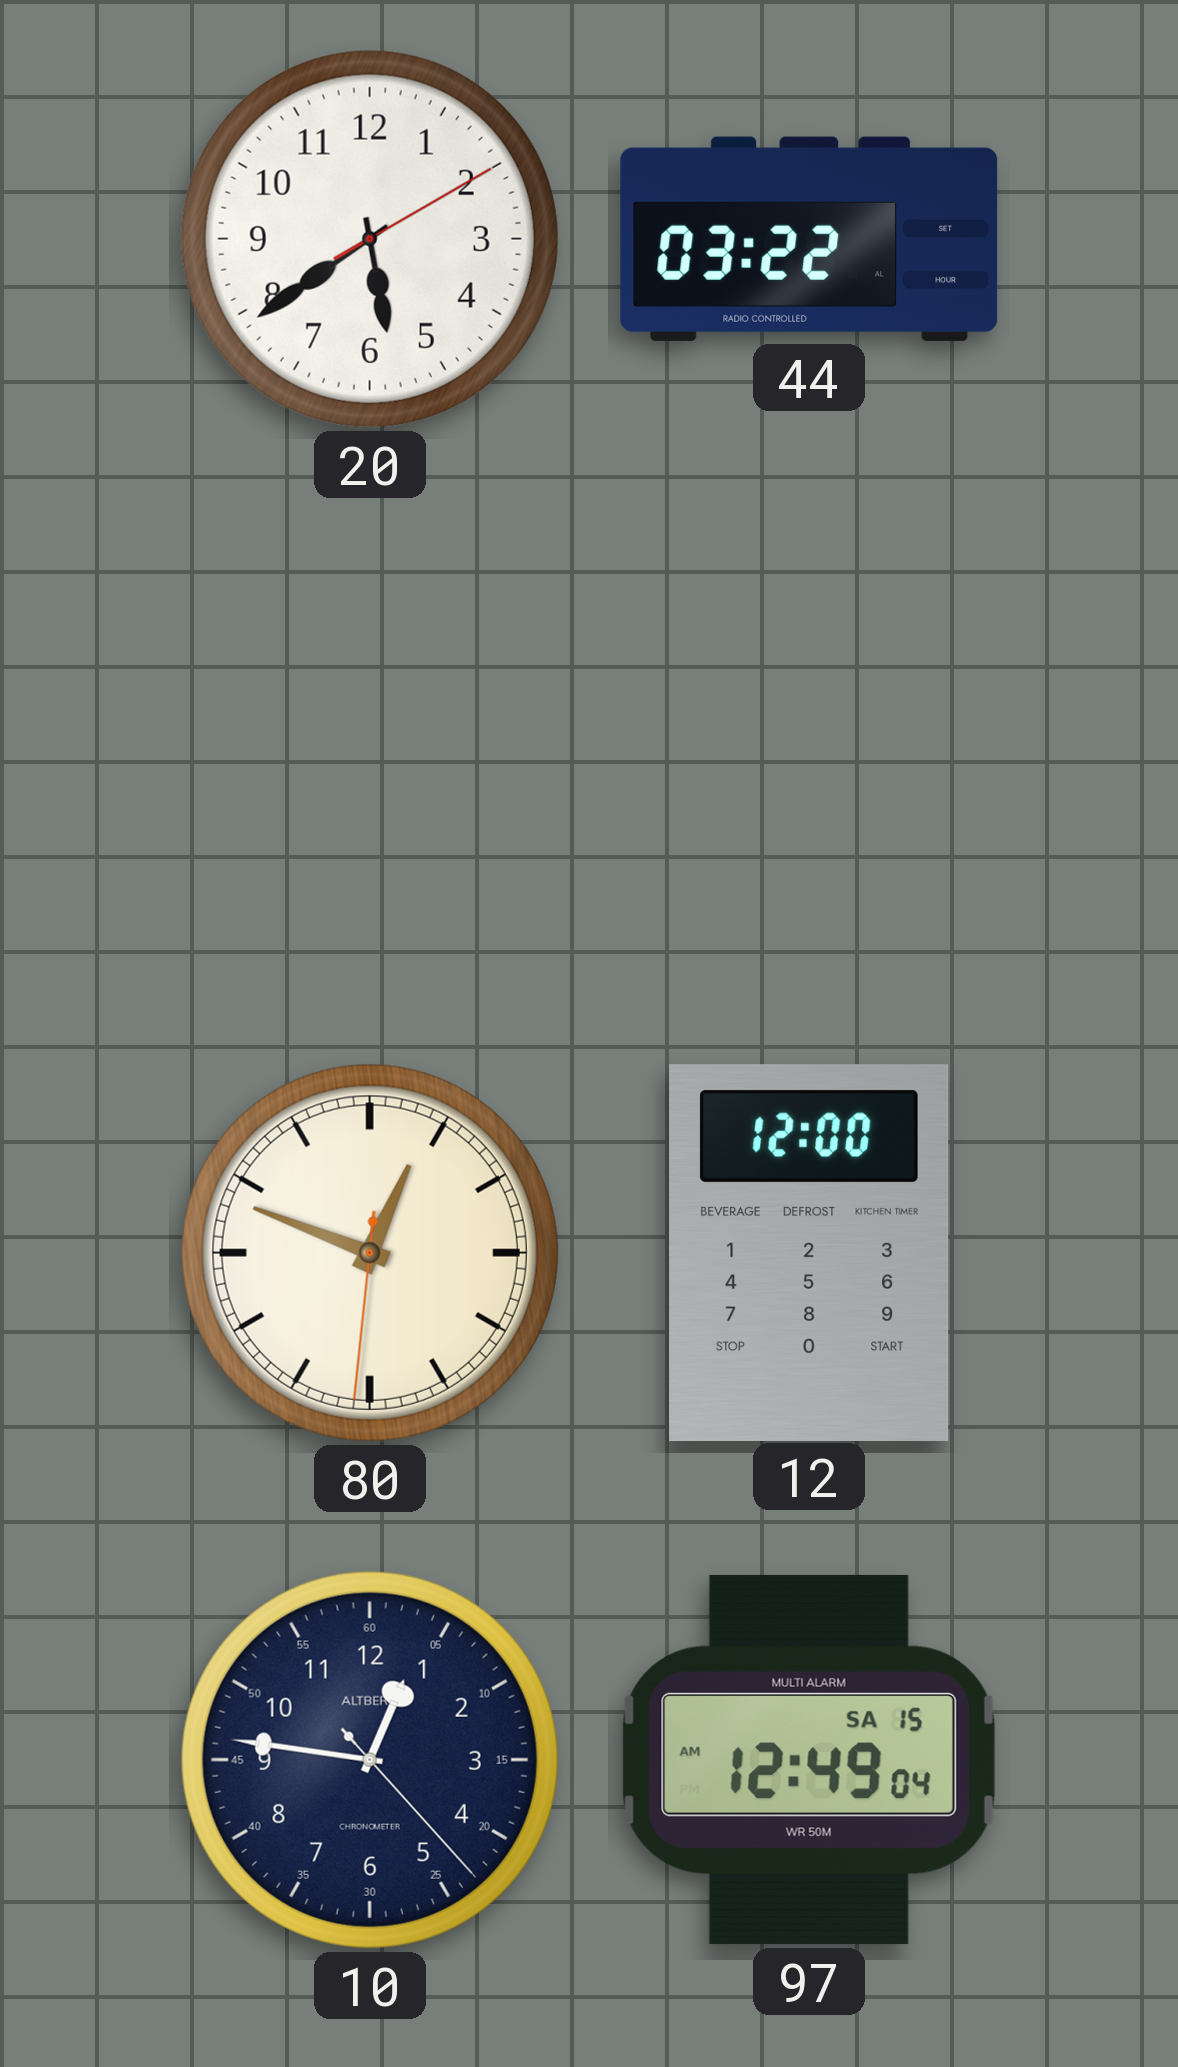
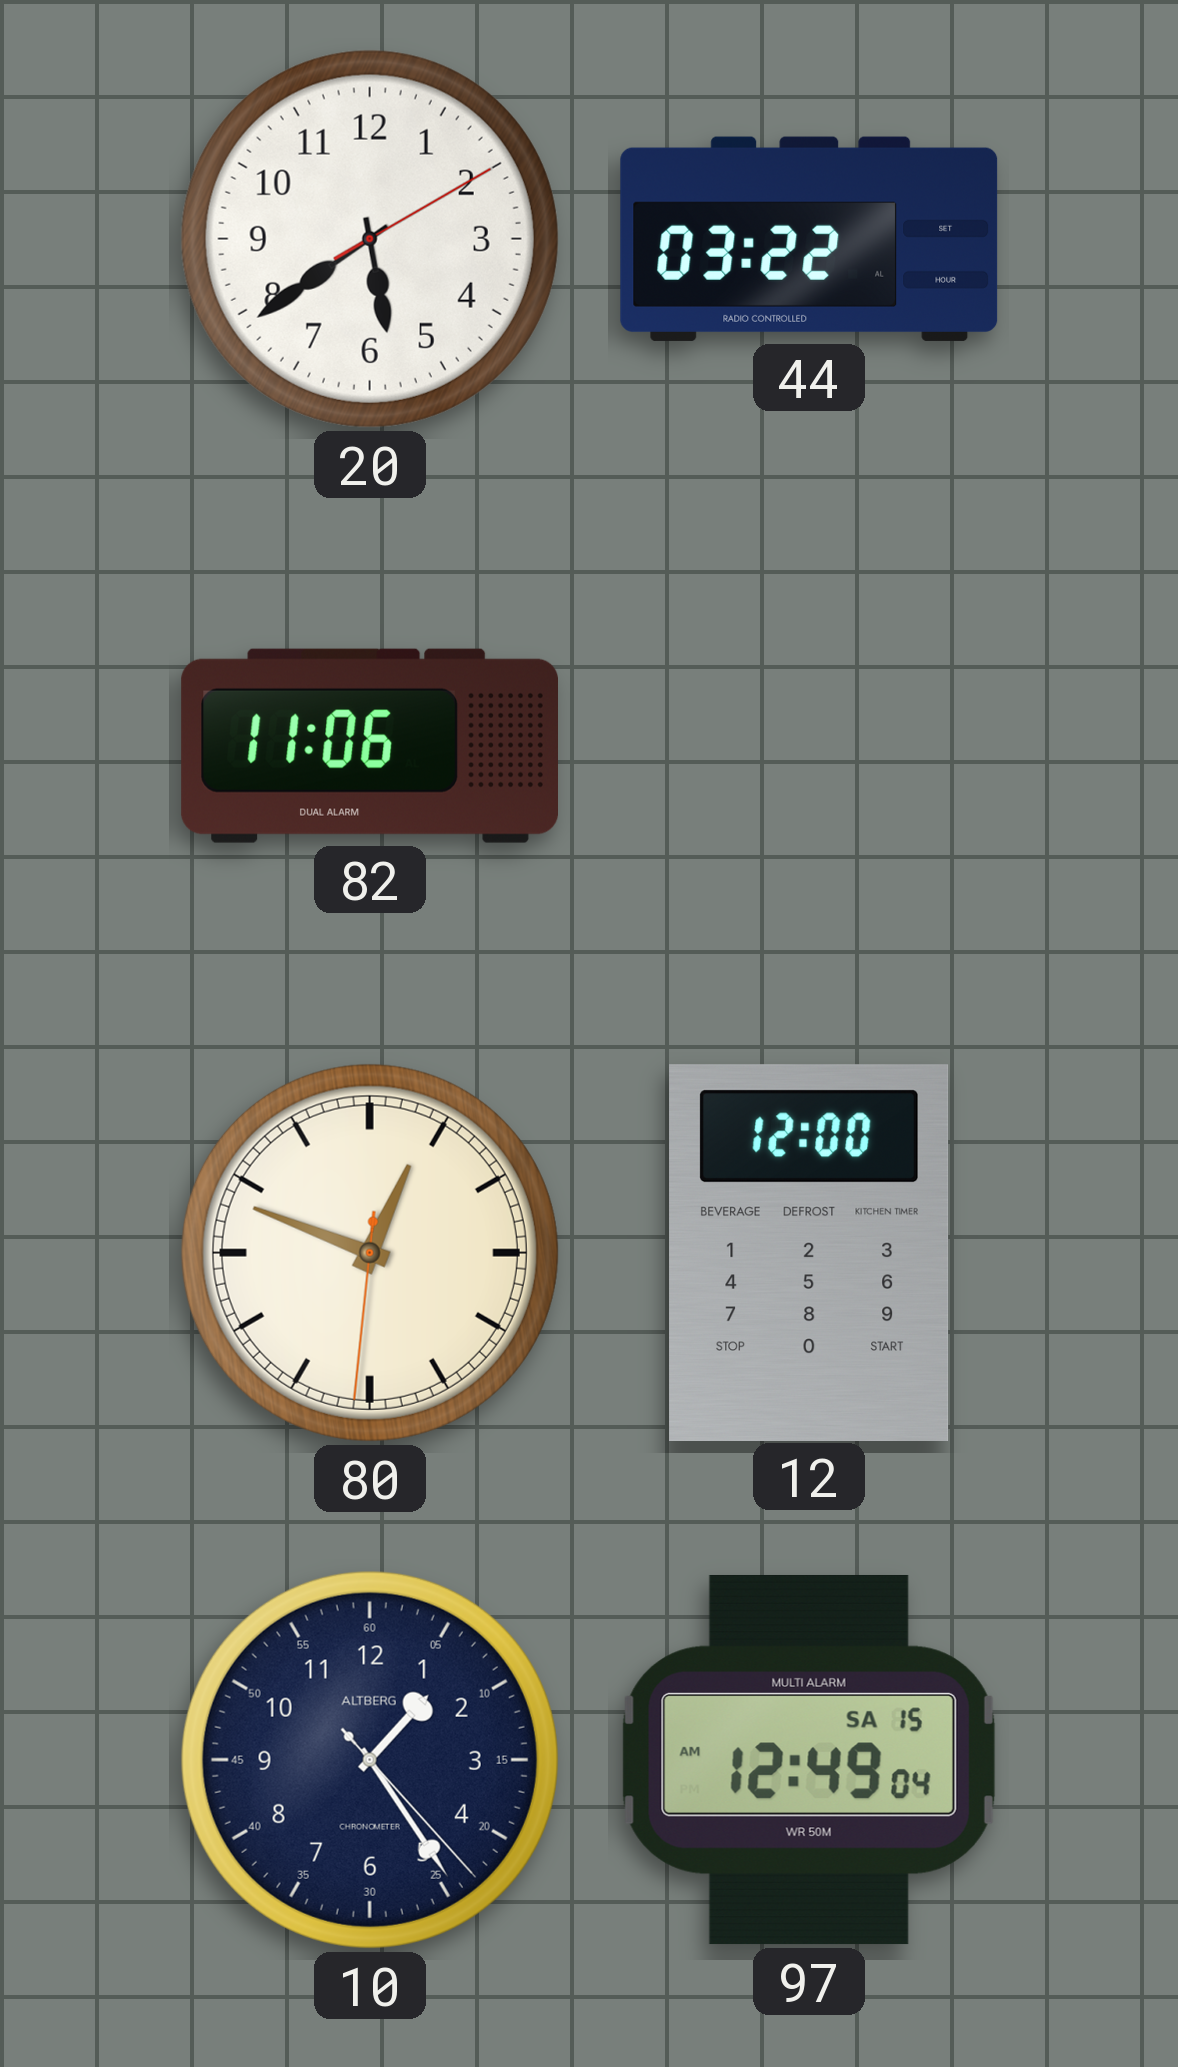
82: none -> 11:06 (369, 746)
10: 12:46 -> 1:24 (370, 1760)
